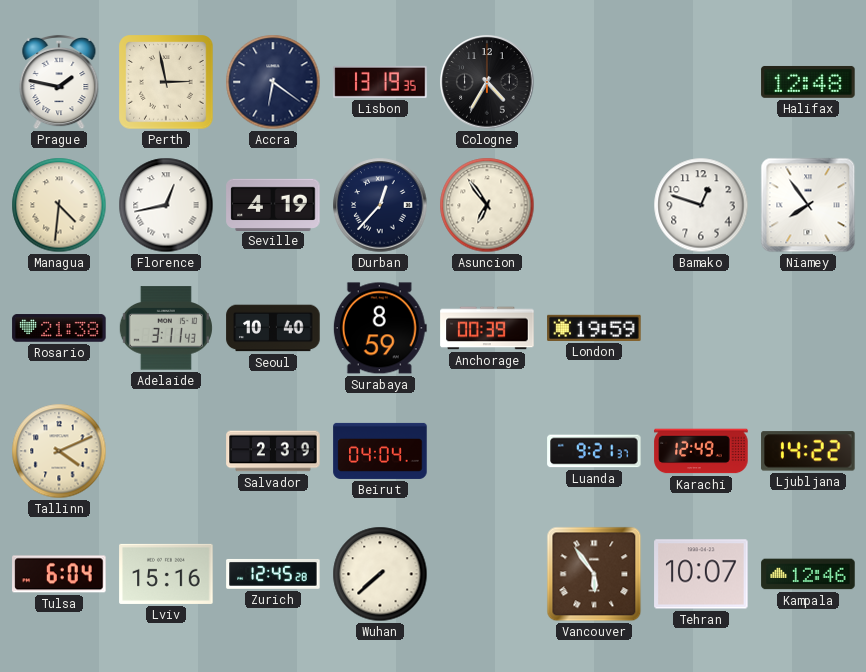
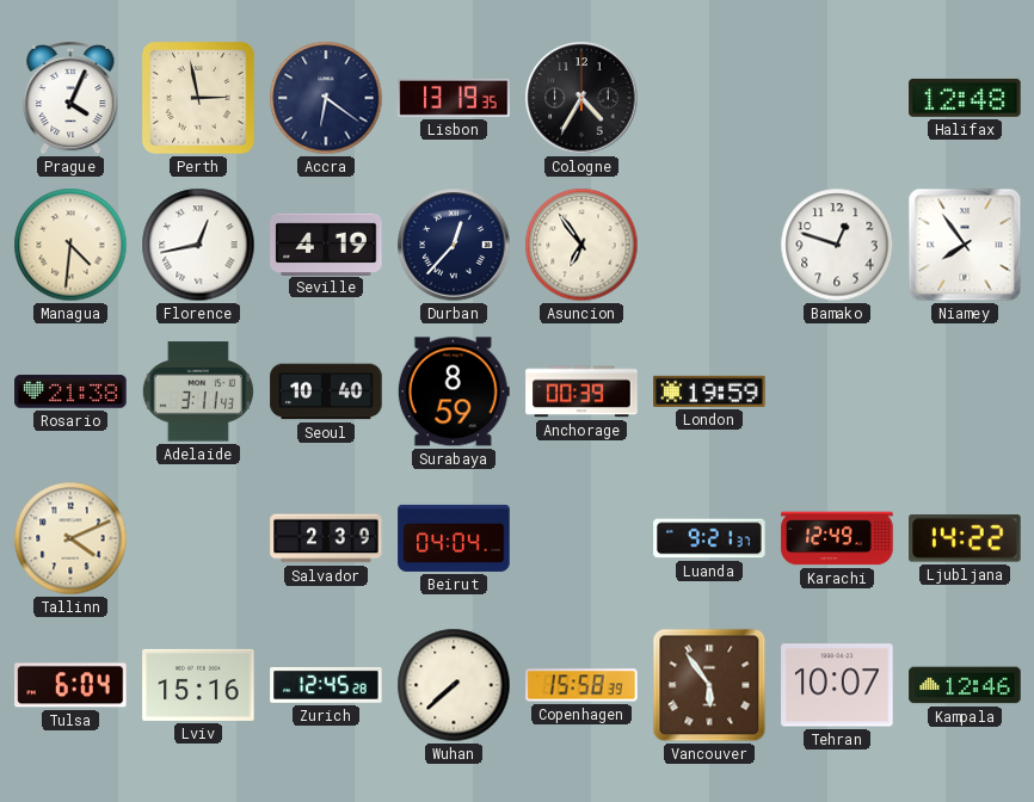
Prague: 1:47 -> 4:04 (70, 98)
Copenhagen: none -> 15:58 (581, 685)
